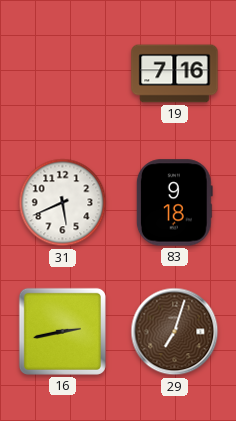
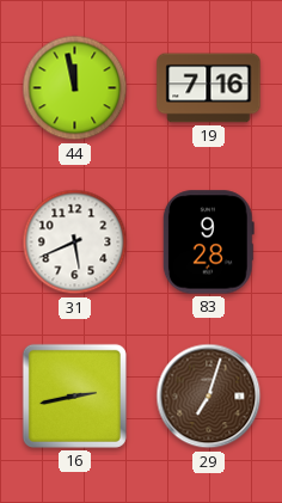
44: none -> 11:58 (75, 88)
83: 9:18 -> 9:28 (208, 243)
